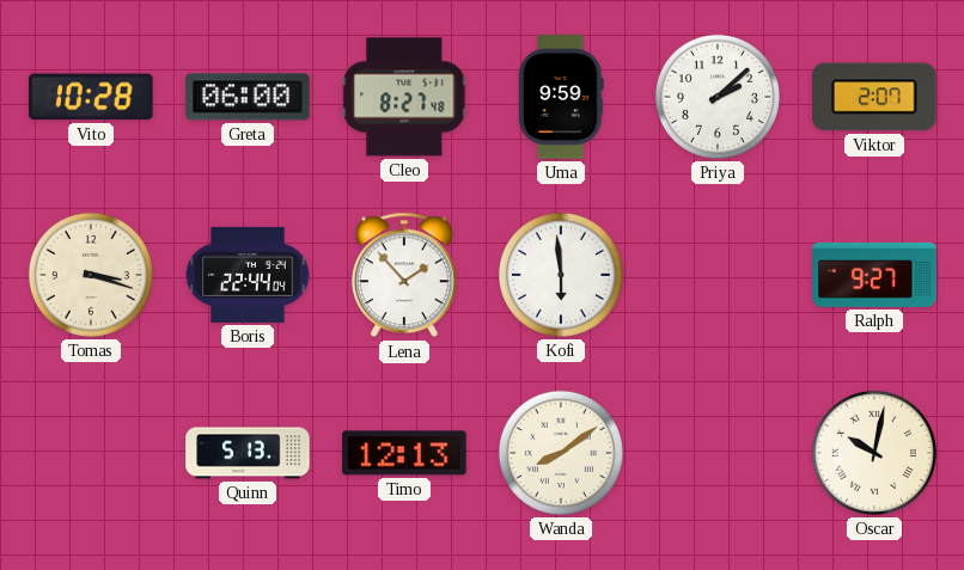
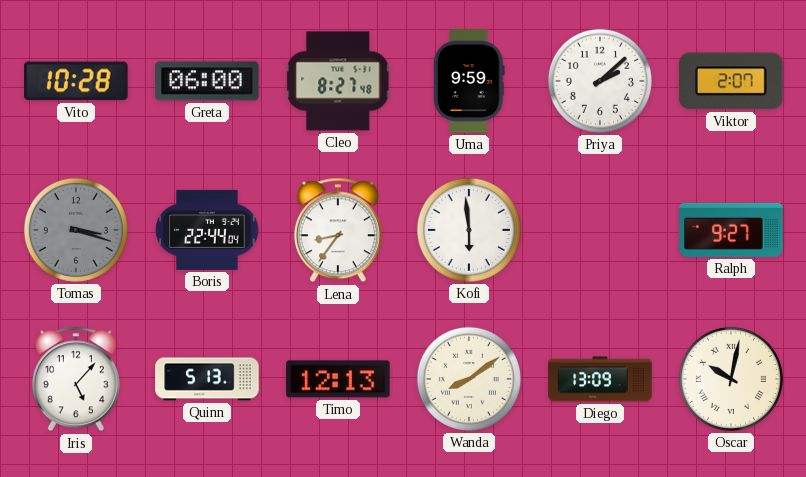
Tomas dial: cream -> grey (76, 230)
Lena: 1:53 -> 8:36 (338, 230)
Iris: none -> 5:07 (76, 379)
Diego: none -> 13:09 (600, 379)
